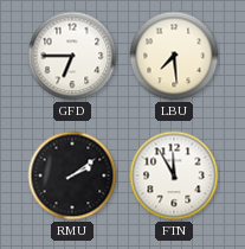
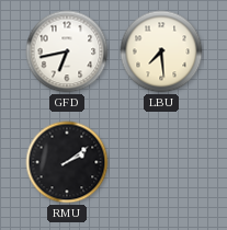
GFD: 6:45 -> 6:43 (67, 51)
FTN: 11:55 -> none (174, 175)
